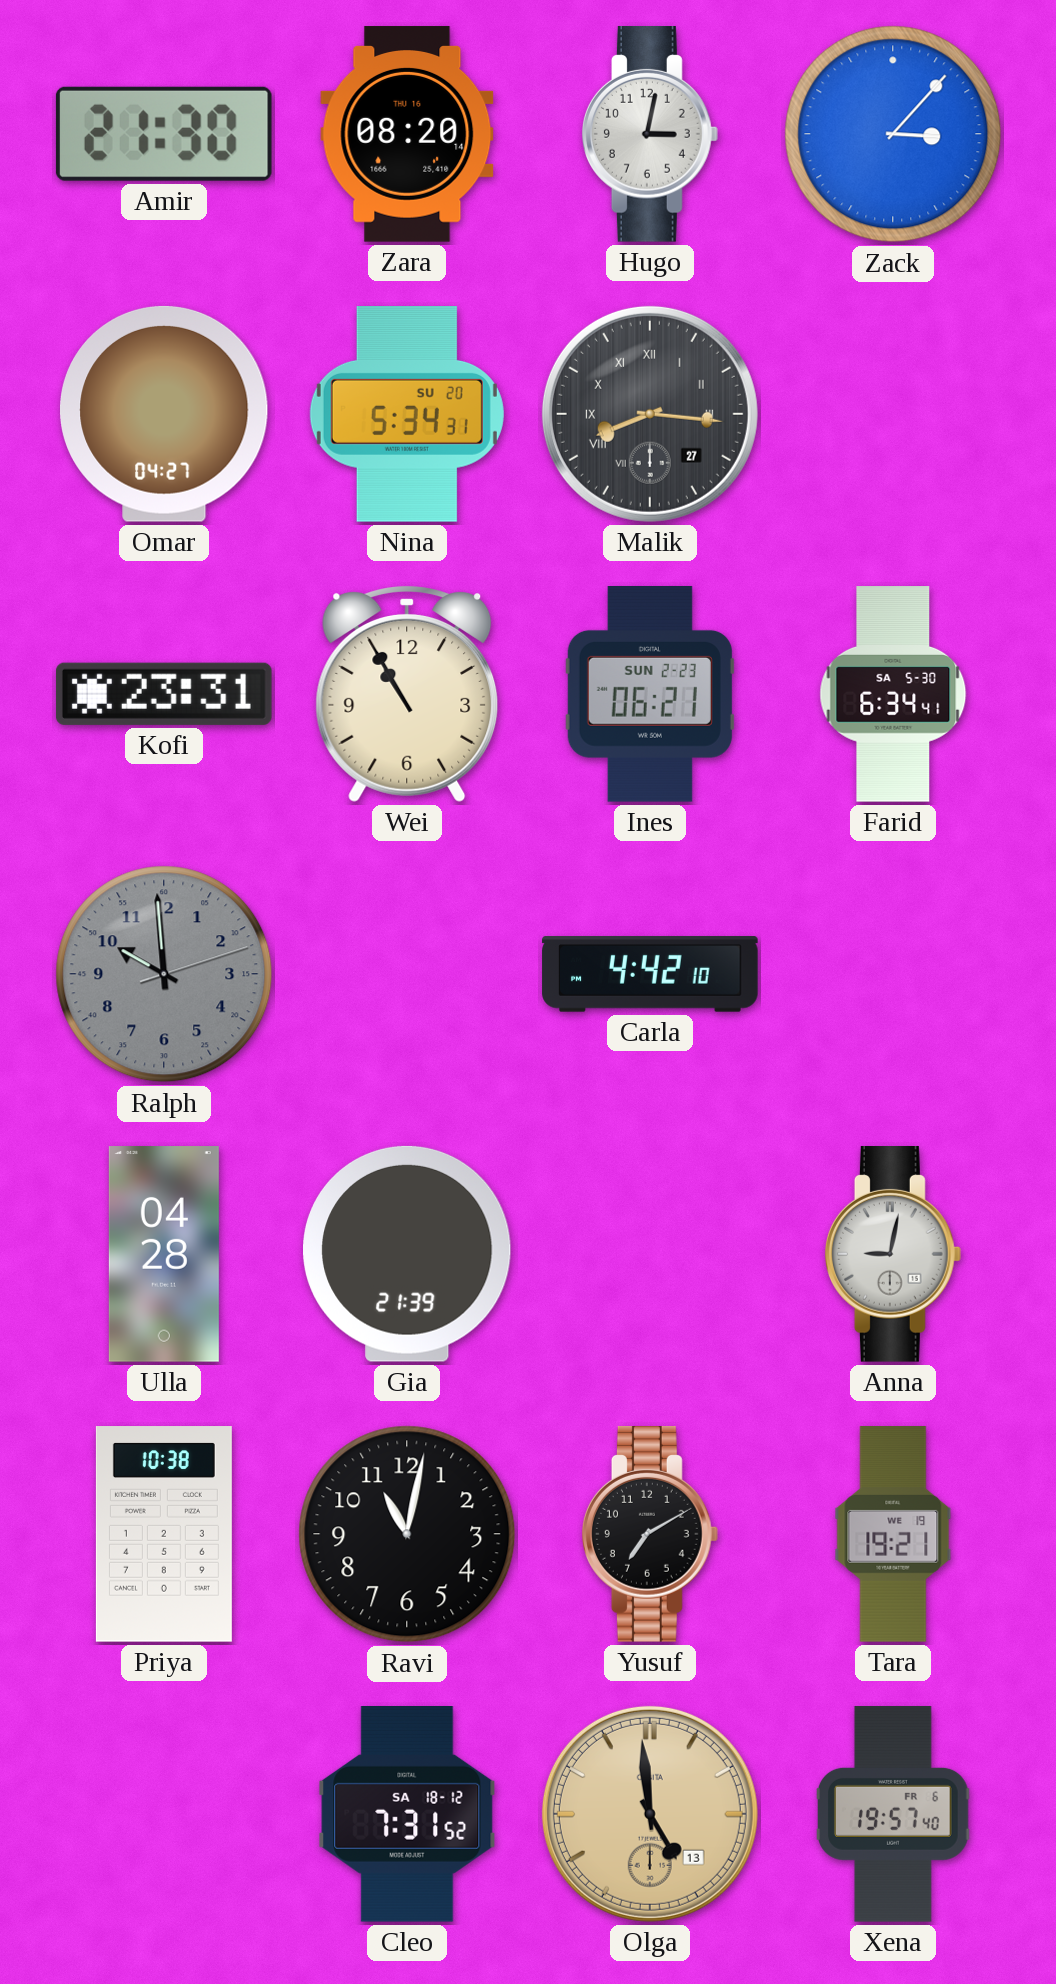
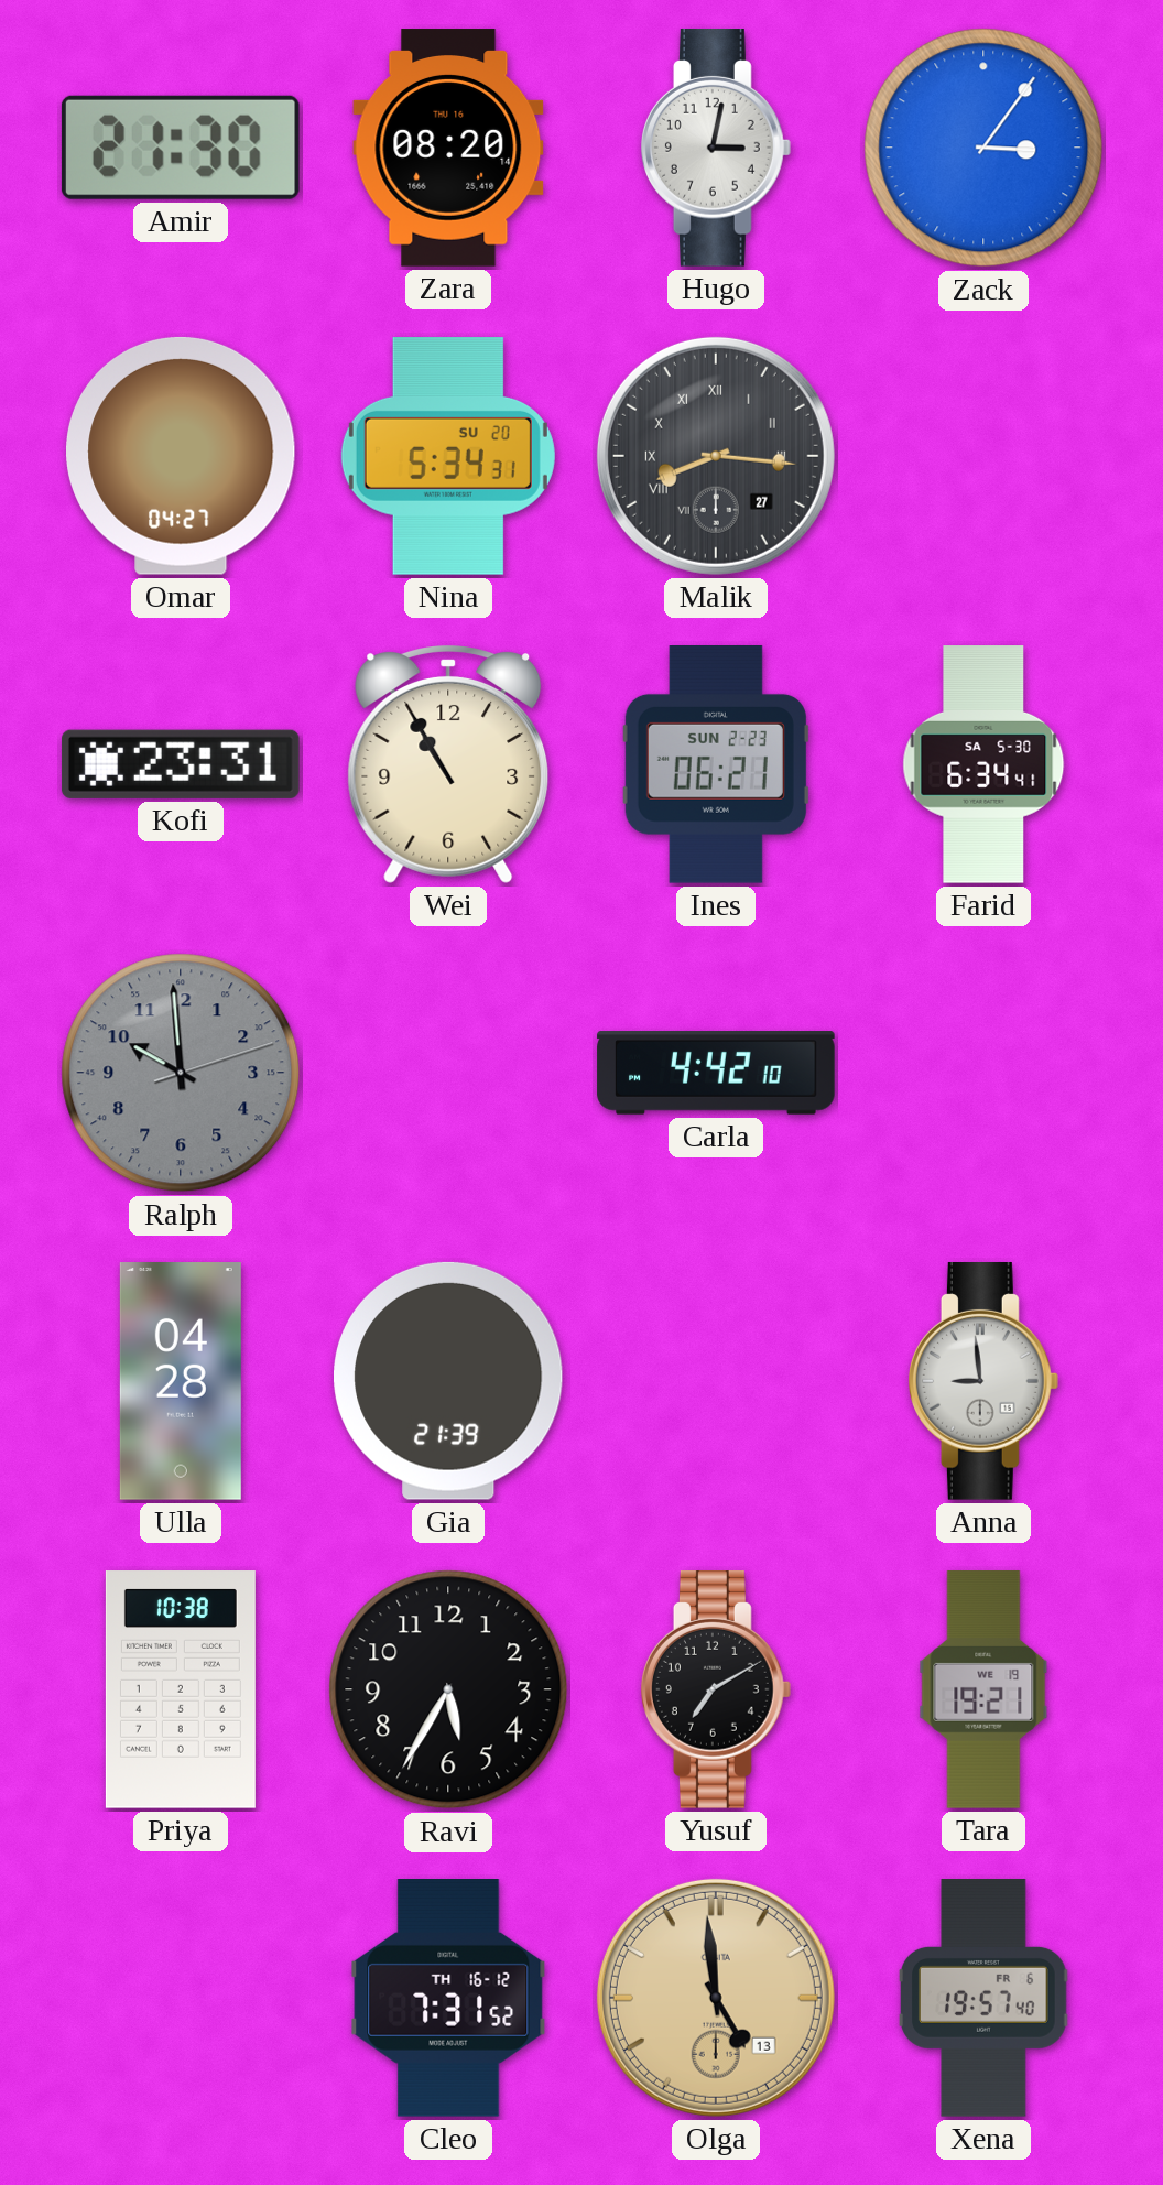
Zack: 3:07 -> 3:06 (983, 148)
Anna: 9:02 -> 8:59 (983, 1382)
Ravi: 11:02 -> 5:35 (448, 1689)
Cleo date: SA 18-12 -> TH 16-12 (448, 1999)
